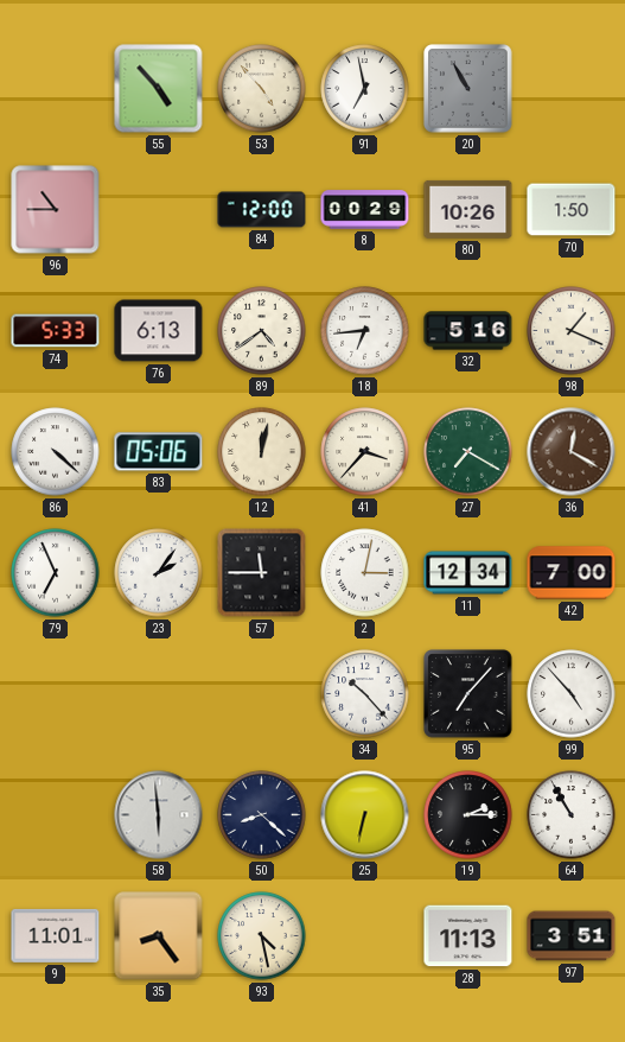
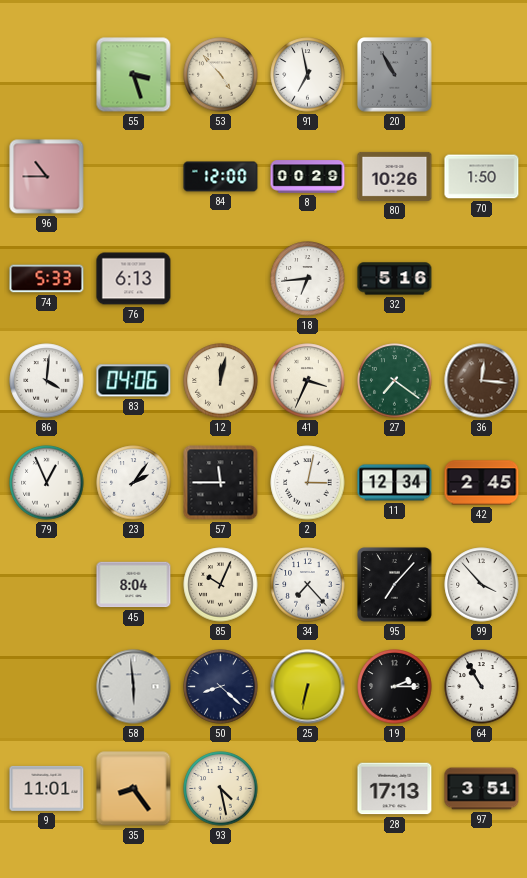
55: 4:53 -> 3:27 (134, 75)
89: 4:39 -> none (262, 331)
98: 1:19 -> none (572, 331)
86: 4:22 -> 4:01 (47, 381)
83: 05:06 -> 04:06 (134, 381)
41: 3:37 -> 3:34 (308, 381)
27: 7:20 -> 7:21 (395, 381)
36: 12:20 -> 12:16 (482, 381)
79: 6:56 -> 12:56 (47, 483)
42: 7:00 -> 2:45 (482, 483)
45: none -> 8:04 (134, 585)
85: none -> 10:04 (221, 585)
34: 10:23 -> 7:23 (308, 585)
99: 4:53 -> 3:53 (482, 585)
28: 11:13 -> 17:13 (395, 789)
